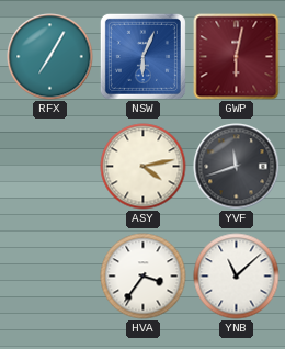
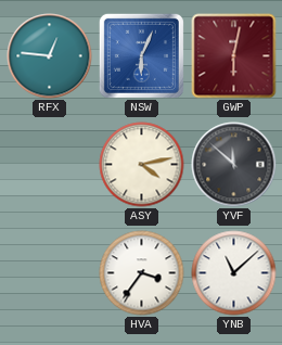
RFX: 7:05 -> 12:46 (50, 56)
YVF: 11:42 -> 11:52 (234, 165)
